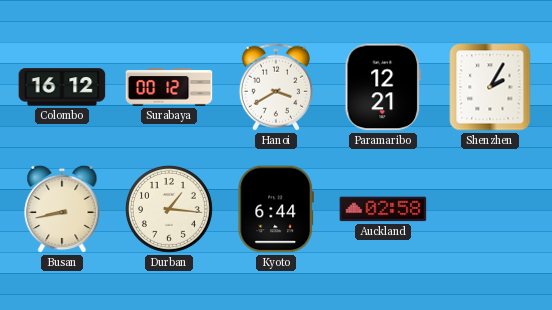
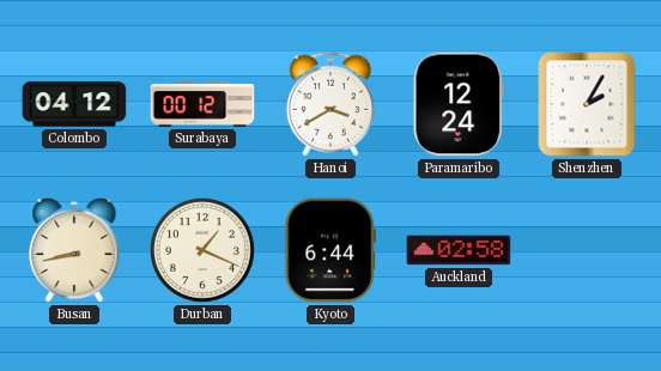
Colombo: 16:12 -> 04:12 (74, 104)
Paramaribo: 12:21 -> 12:24 (457, 104)
Durban: 1:16 -> 1:19 (202, 250)
